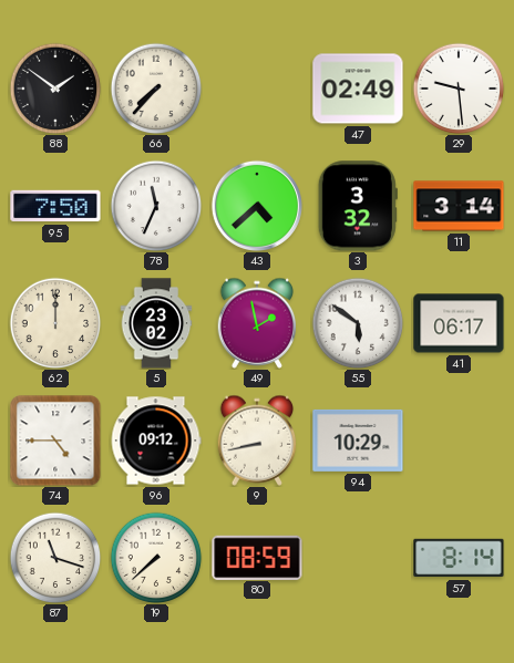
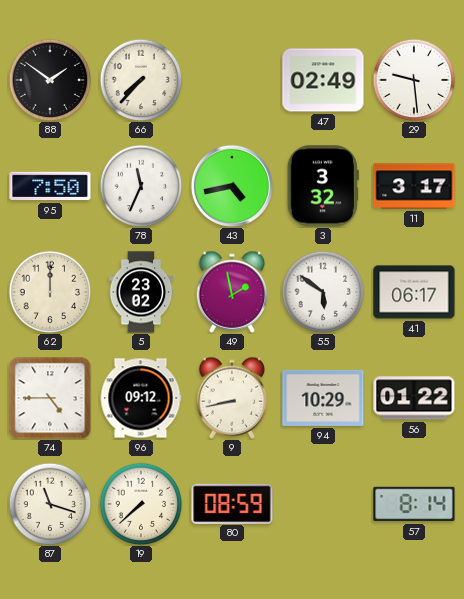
43: 4:38 -> 4:43 (232, 186)
11: 3:14 -> 3:17 (414, 186)
56: none -> 01:22 (414, 398)
